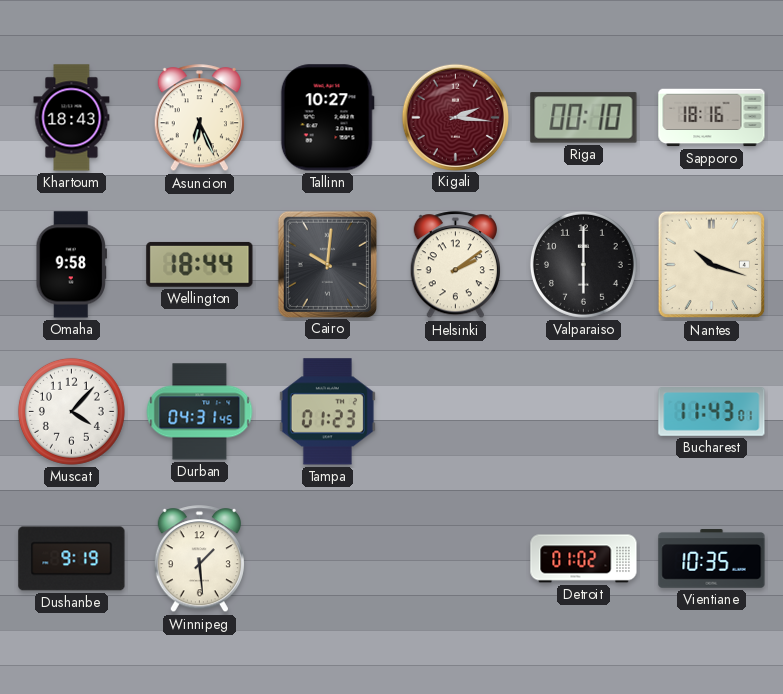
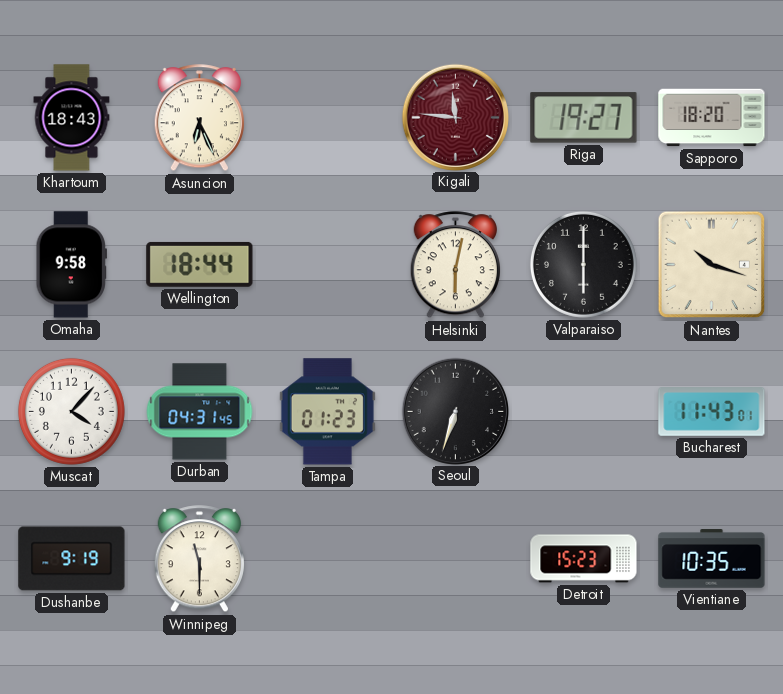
Tallinn: 10:27 -> none (327, 118)
Kigali: 2:16 -> 11:46 (455, 117)
Riga: 00:10 -> 19:27 (584, 118)
Sapporo: 18:16 -> 18:20 (712, 118)
Cairo: 10:01 -> none (327, 264)
Helsinki: 2:09 -> 6:02 (455, 265)
Seoul: none -> 6:33 (455, 411)
Winnipeg: 1:29 -> 11:30 (199, 559)
Detroit: 01:02 -> 15:23 (584, 559)
